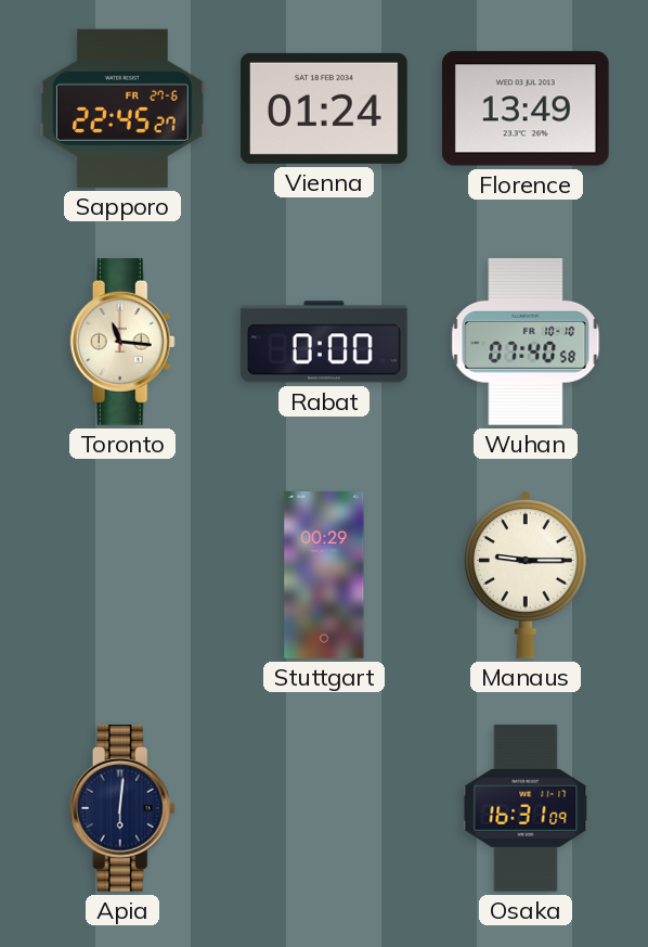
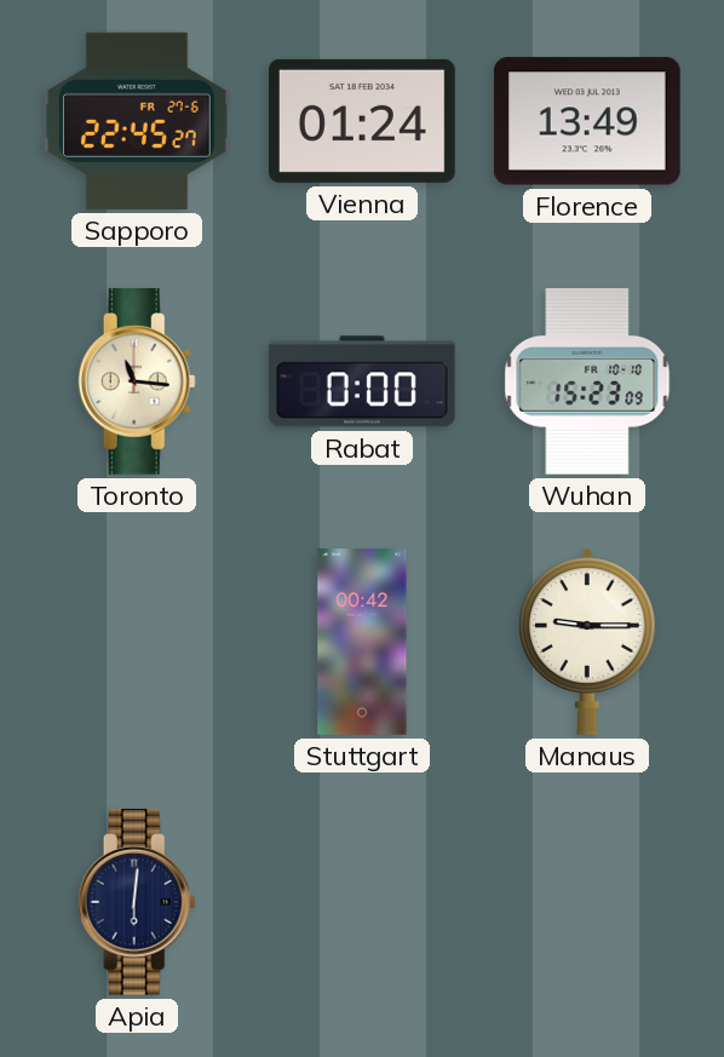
Wuhan: 07:40 -> 15:23 (587, 381)
Stuttgart: 00:29 -> 00:42 (362, 642)
Osaka: 16:31 -> none (526, 808)
